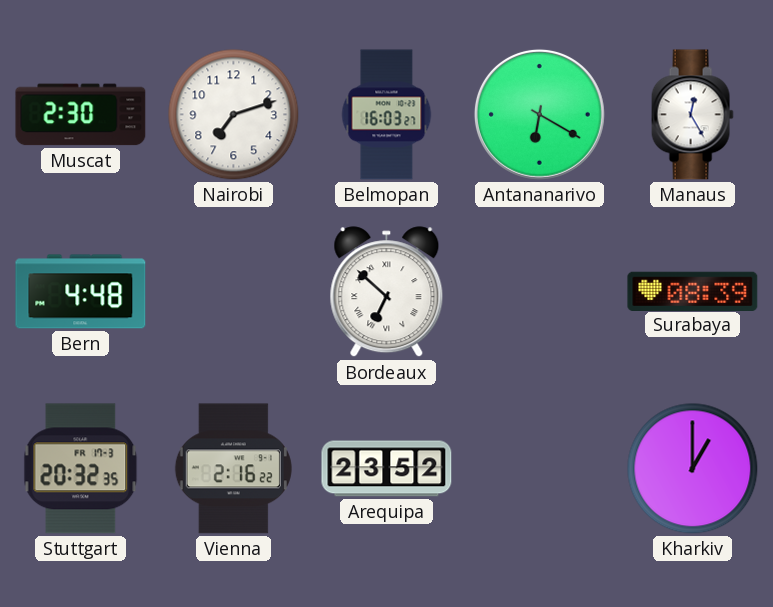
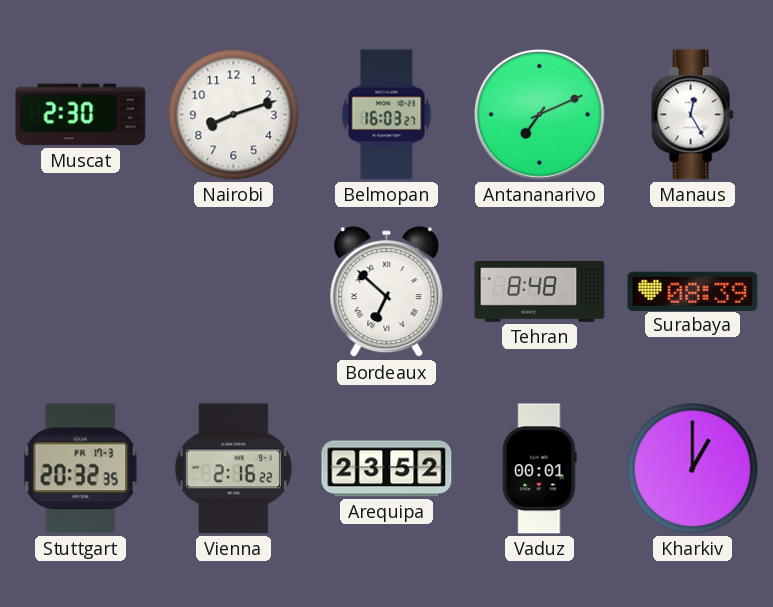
Nairobi: 7:12 -> 8:12 (234, 115)
Antananarivo: 6:20 -> 7:11 (539, 114)
Bern: 4:48 -> none (81, 292)
Tehran: none -> 8:48 (540, 292)
Vaduz: none -> 00:01 (540, 469)
